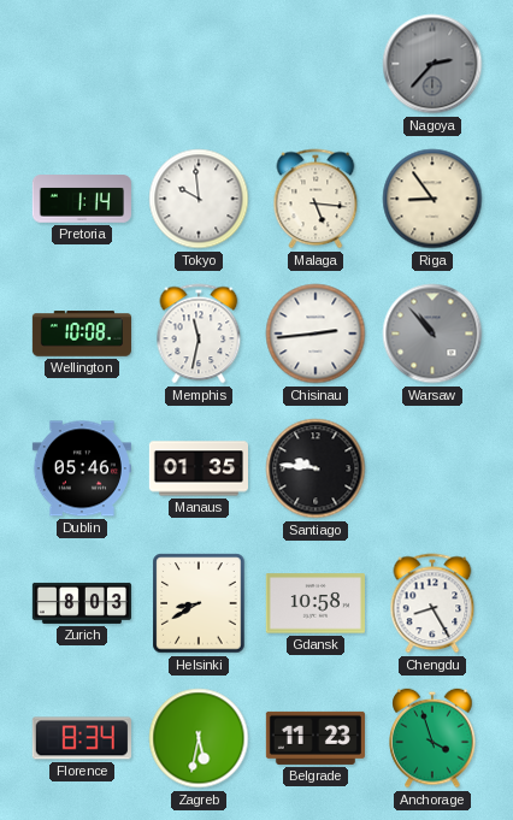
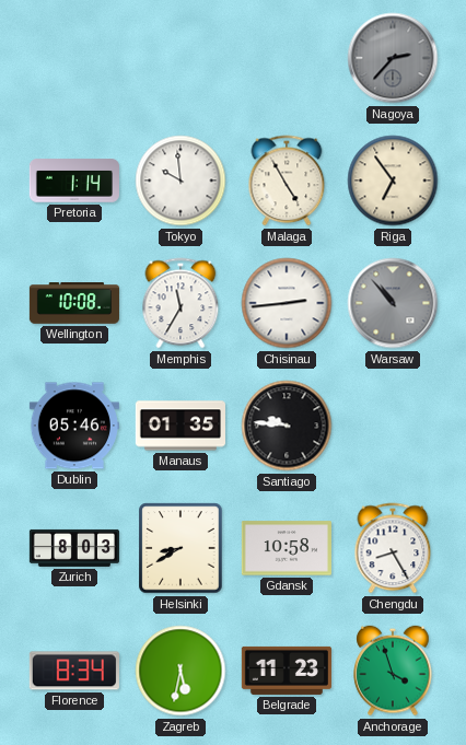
Malaga: 5:16 -> 4:55 (287, 181)
Riga: 8:54 -> 6:54 (393, 181)
Memphis: 11:32 -> 11:35 (180, 303)
